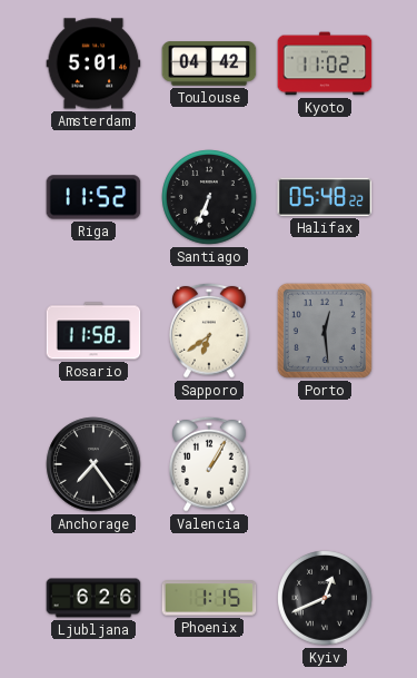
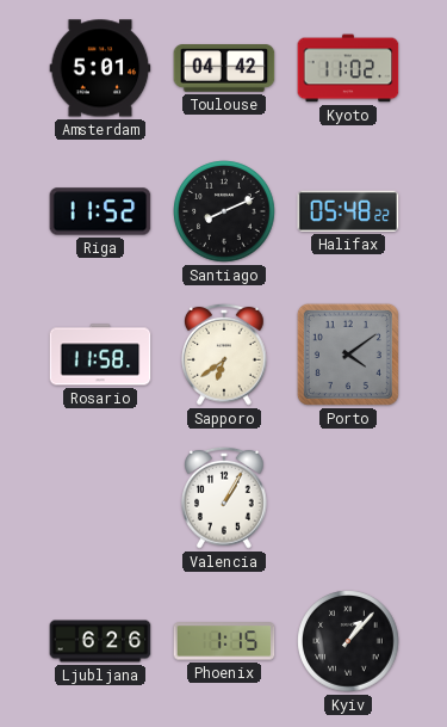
Santiago: 6:34 -> 8:11 (224, 211)
Porto: 12:29 -> 4:09 (348, 355)
Anchorage: 7:24 -> none (93, 464)
Kyiv: 12:41 -> 1:07 (348, 641)
